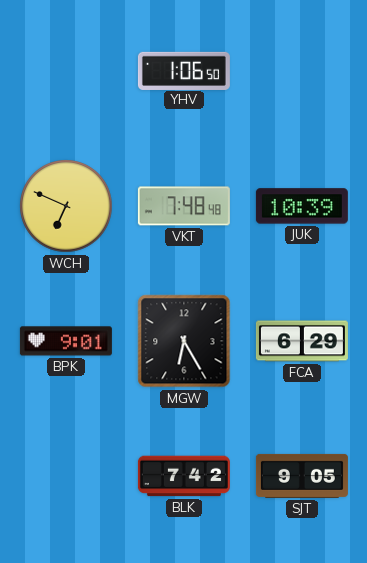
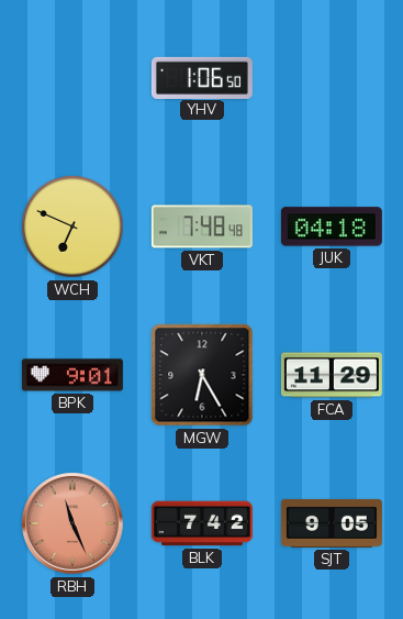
JUK: 10:39 -> 04:18 (332, 226)
FCA: 6:29 -> 11:29 (332, 375)
RBH: none -> 11:26 (72, 523)
